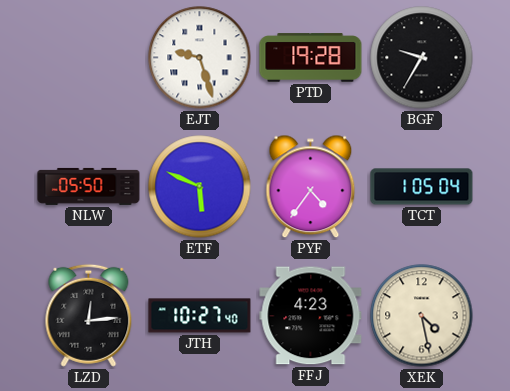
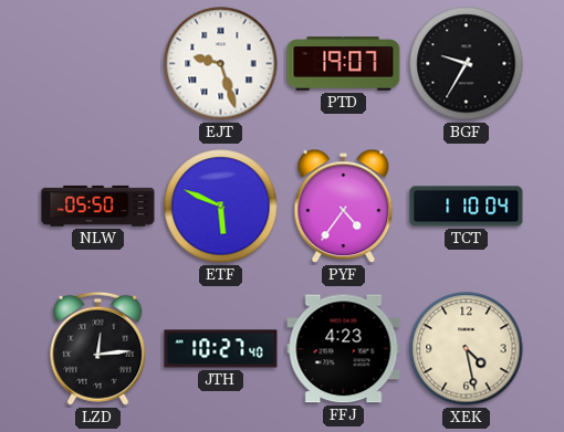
PTD: 19:28 -> 19:07 (344, 64)
TCT: 1:05 -> 1:10 (467, 207)
